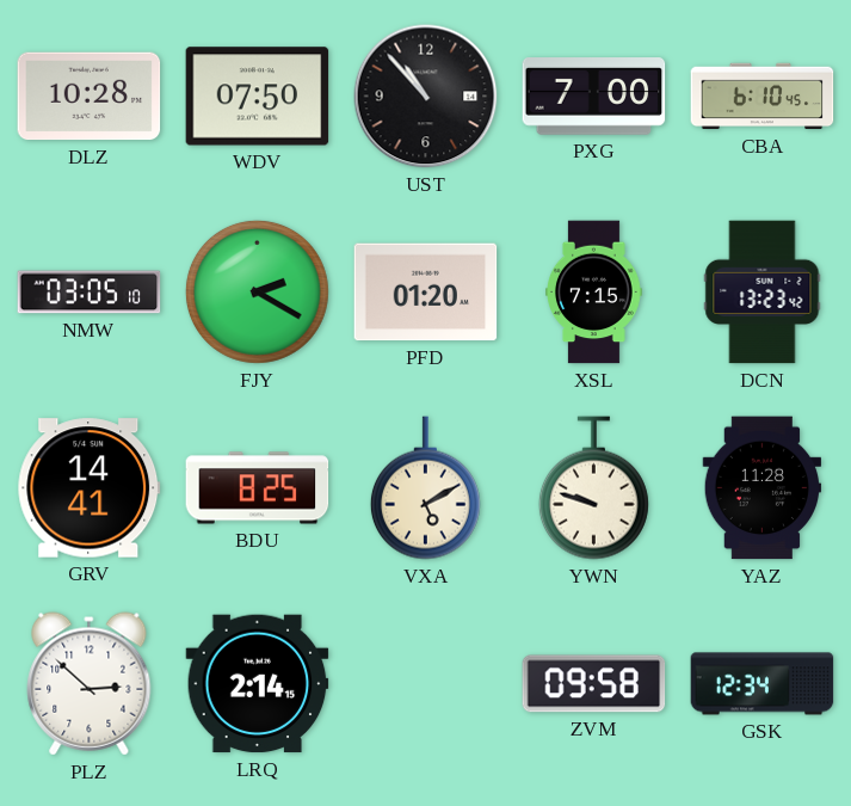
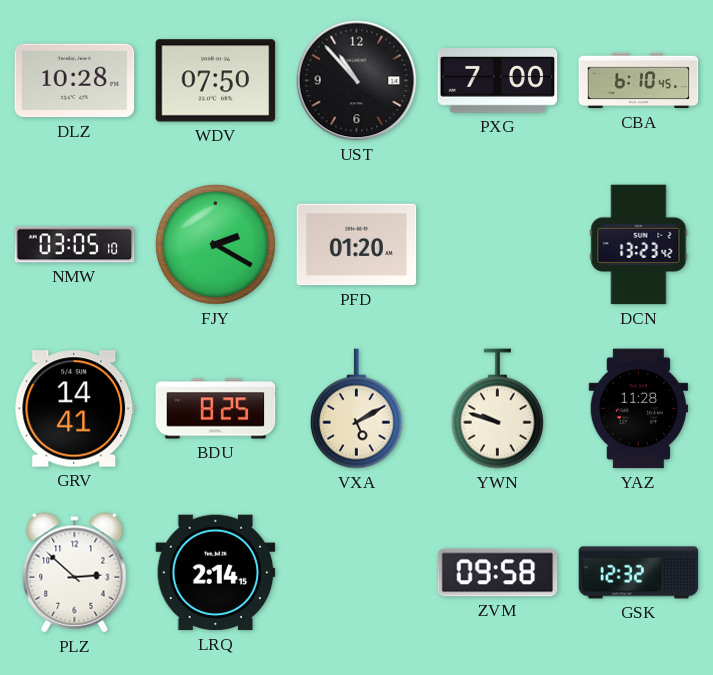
XSL: 7:15 -> none (594, 293)
GSK: 12:34 -> 12:32 (639, 573)
